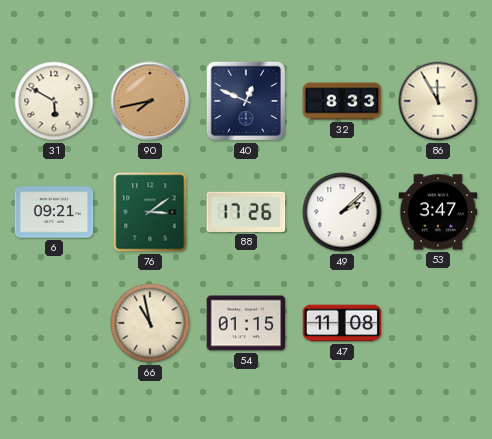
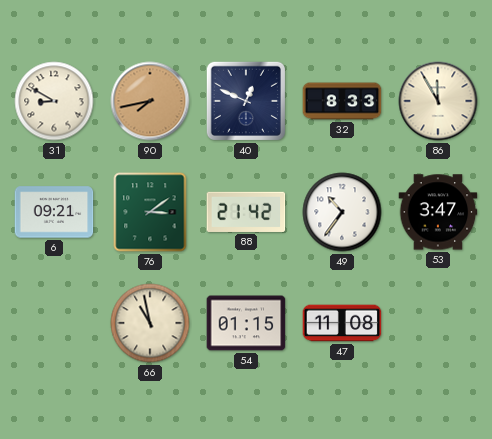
31: 5:50 -> 8:50 (54, 101)
88: 17:26 -> 21:42 (246, 212)
49: 2:08 -> 10:36 (342, 212)
